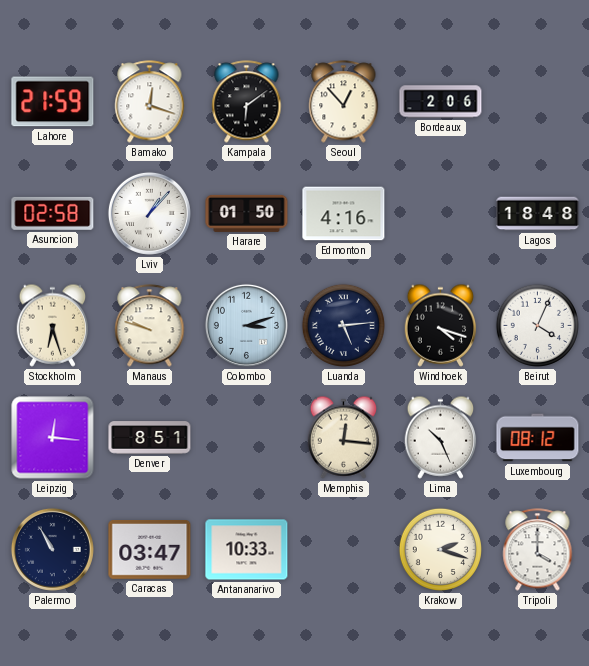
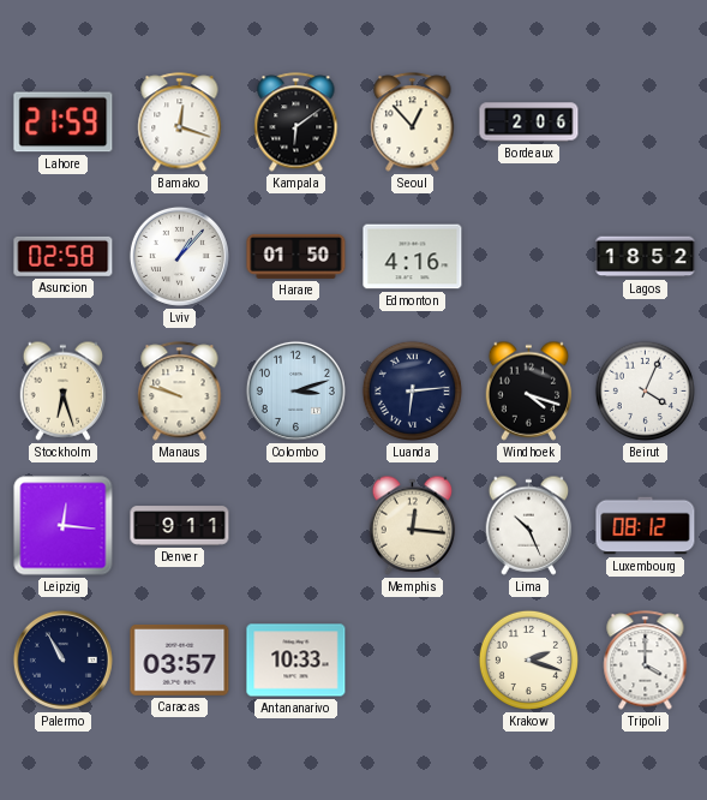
Lagos: 18:48 -> 18:52 (646, 257)
Luanda: 5:14 -> 6:14 (412, 390)
Denver: 8:51 -> 9:11 (180, 526)
Caracas: 03:47 -> 03:57 (180, 661)
